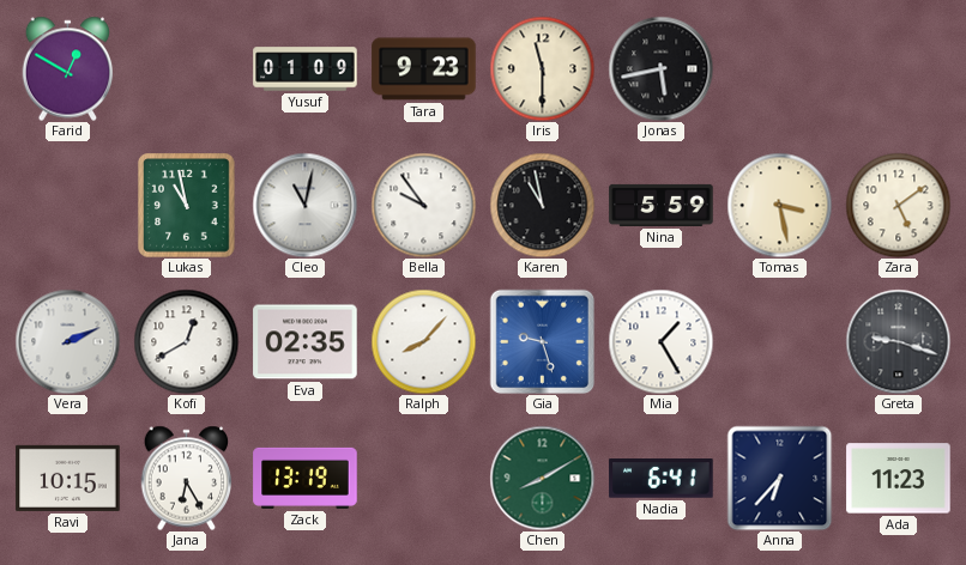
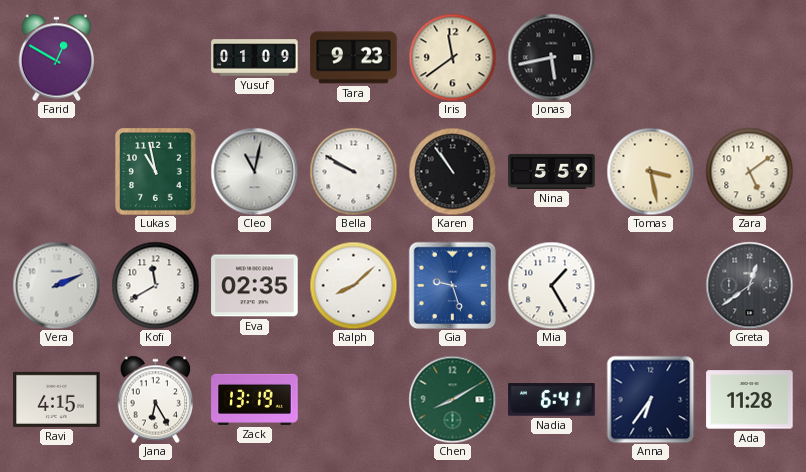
Iris: 11:30 -> 11:39 (452, 57)
Bella: 9:54 -> 9:50 (353, 171)
Karen: 10:58 -> 10:54 (452, 171)
Kofi: 12:40 -> 11:40 (155, 285)
Ralph: 8:07 -> 8:08 (353, 285)
Greta: 9:18 -> 12:39 (749, 285)
Ravi: 10:15 -> 4:15 (57, 399)
Anna: 6:37 -> 6:36 (650, 399)
Ada: 11:23 -> 11:28 (750, 400)
